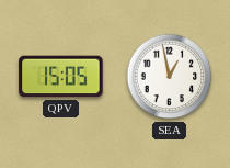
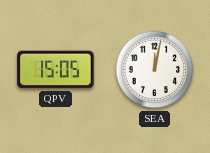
SEA: 12:58 -> 12:02 (155, 70)
